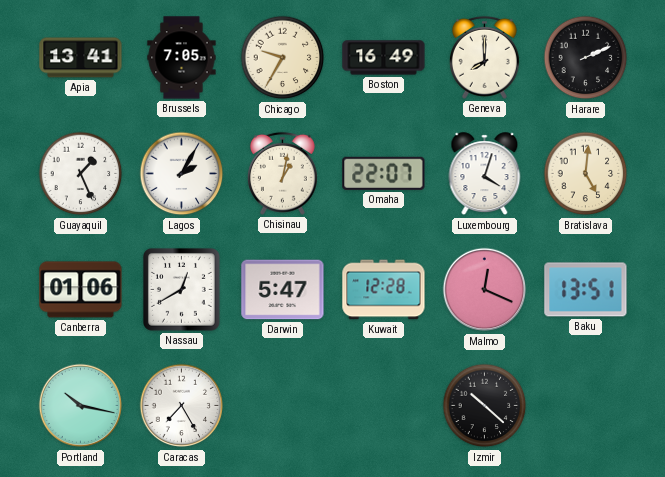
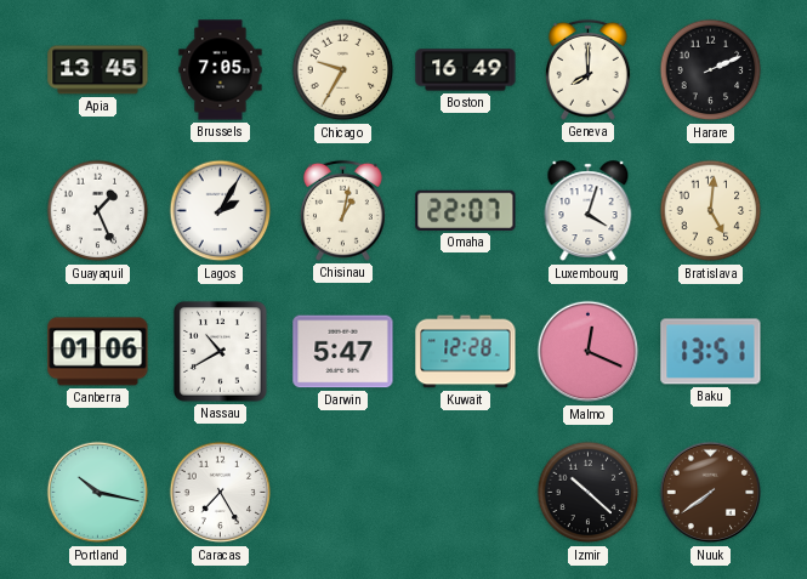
Apia: 13:41 -> 13:45 (98, 70)
Nassau: 12:40 -> 10:40 (220, 351)
Nuuk: none -> 7:39 (711, 493)
